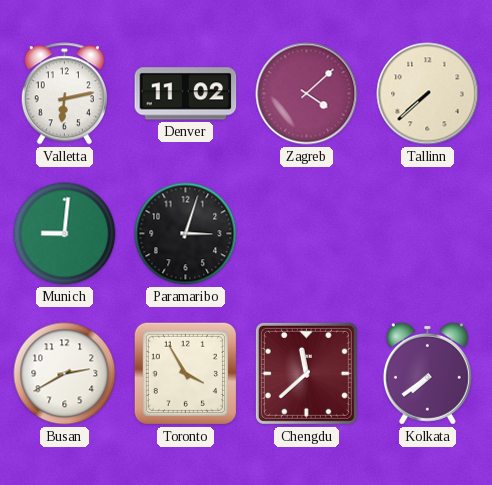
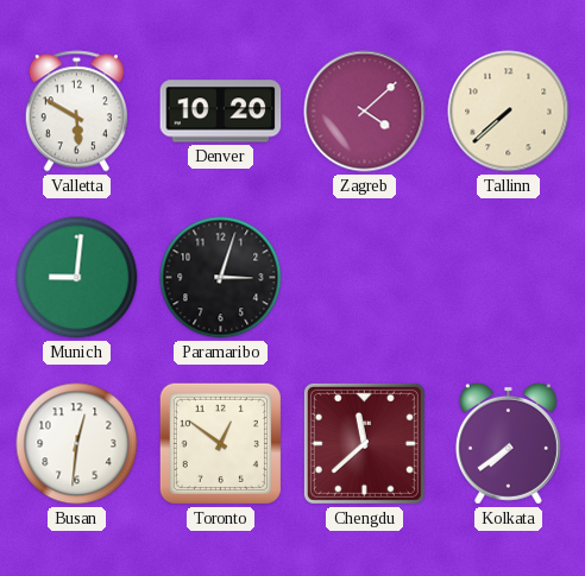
Valletta: 6:13 -> 5:50 (76, 112)
Denver: 11:02 -> 10:20 (221, 112)
Busan: 2:40 -> 12:31 (77, 444)
Toronto: 3:55 -> 12:51 (220, 443)
